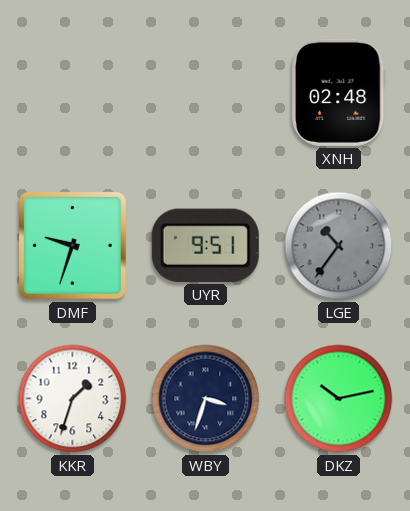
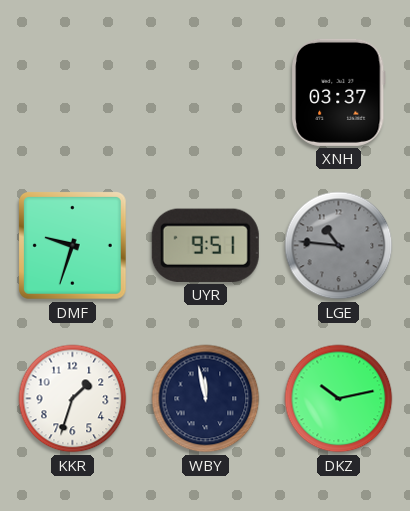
XNH: 02:48 -> 03:37 (338, 92)
LGE: 10:36 -> 10:46 (339, 246)
WBY: 3:33 -> 11:58 (206, 399)
